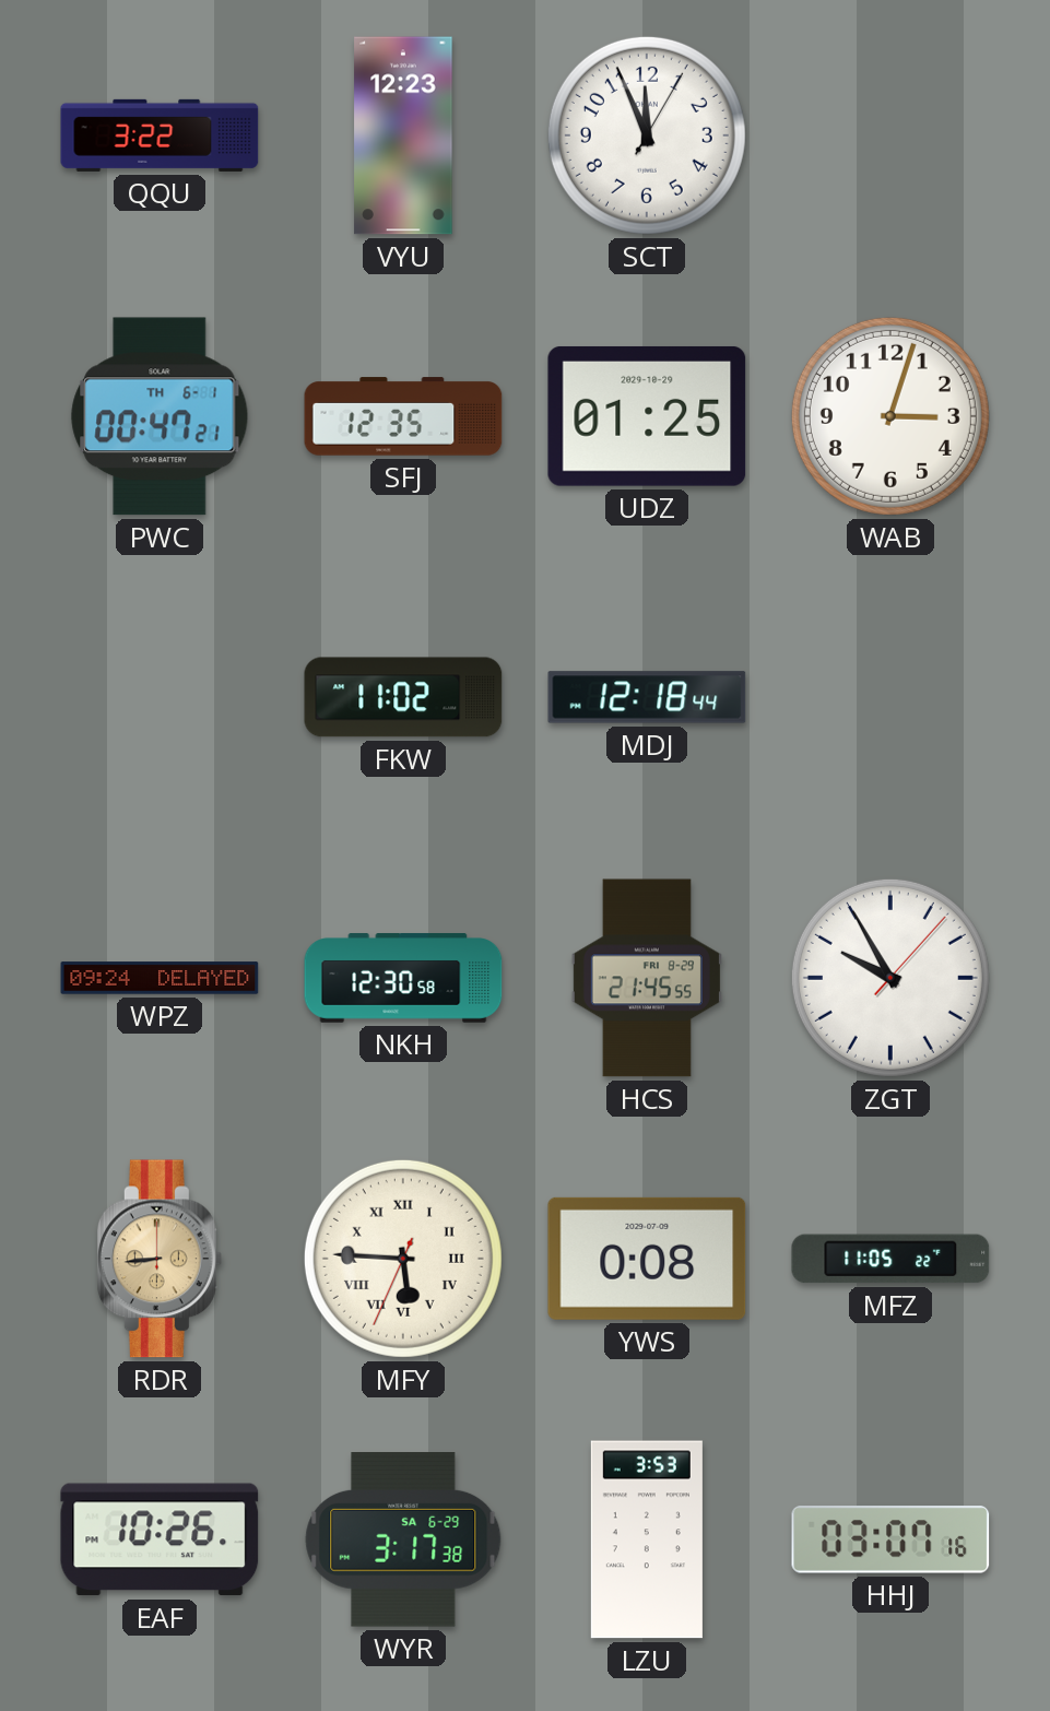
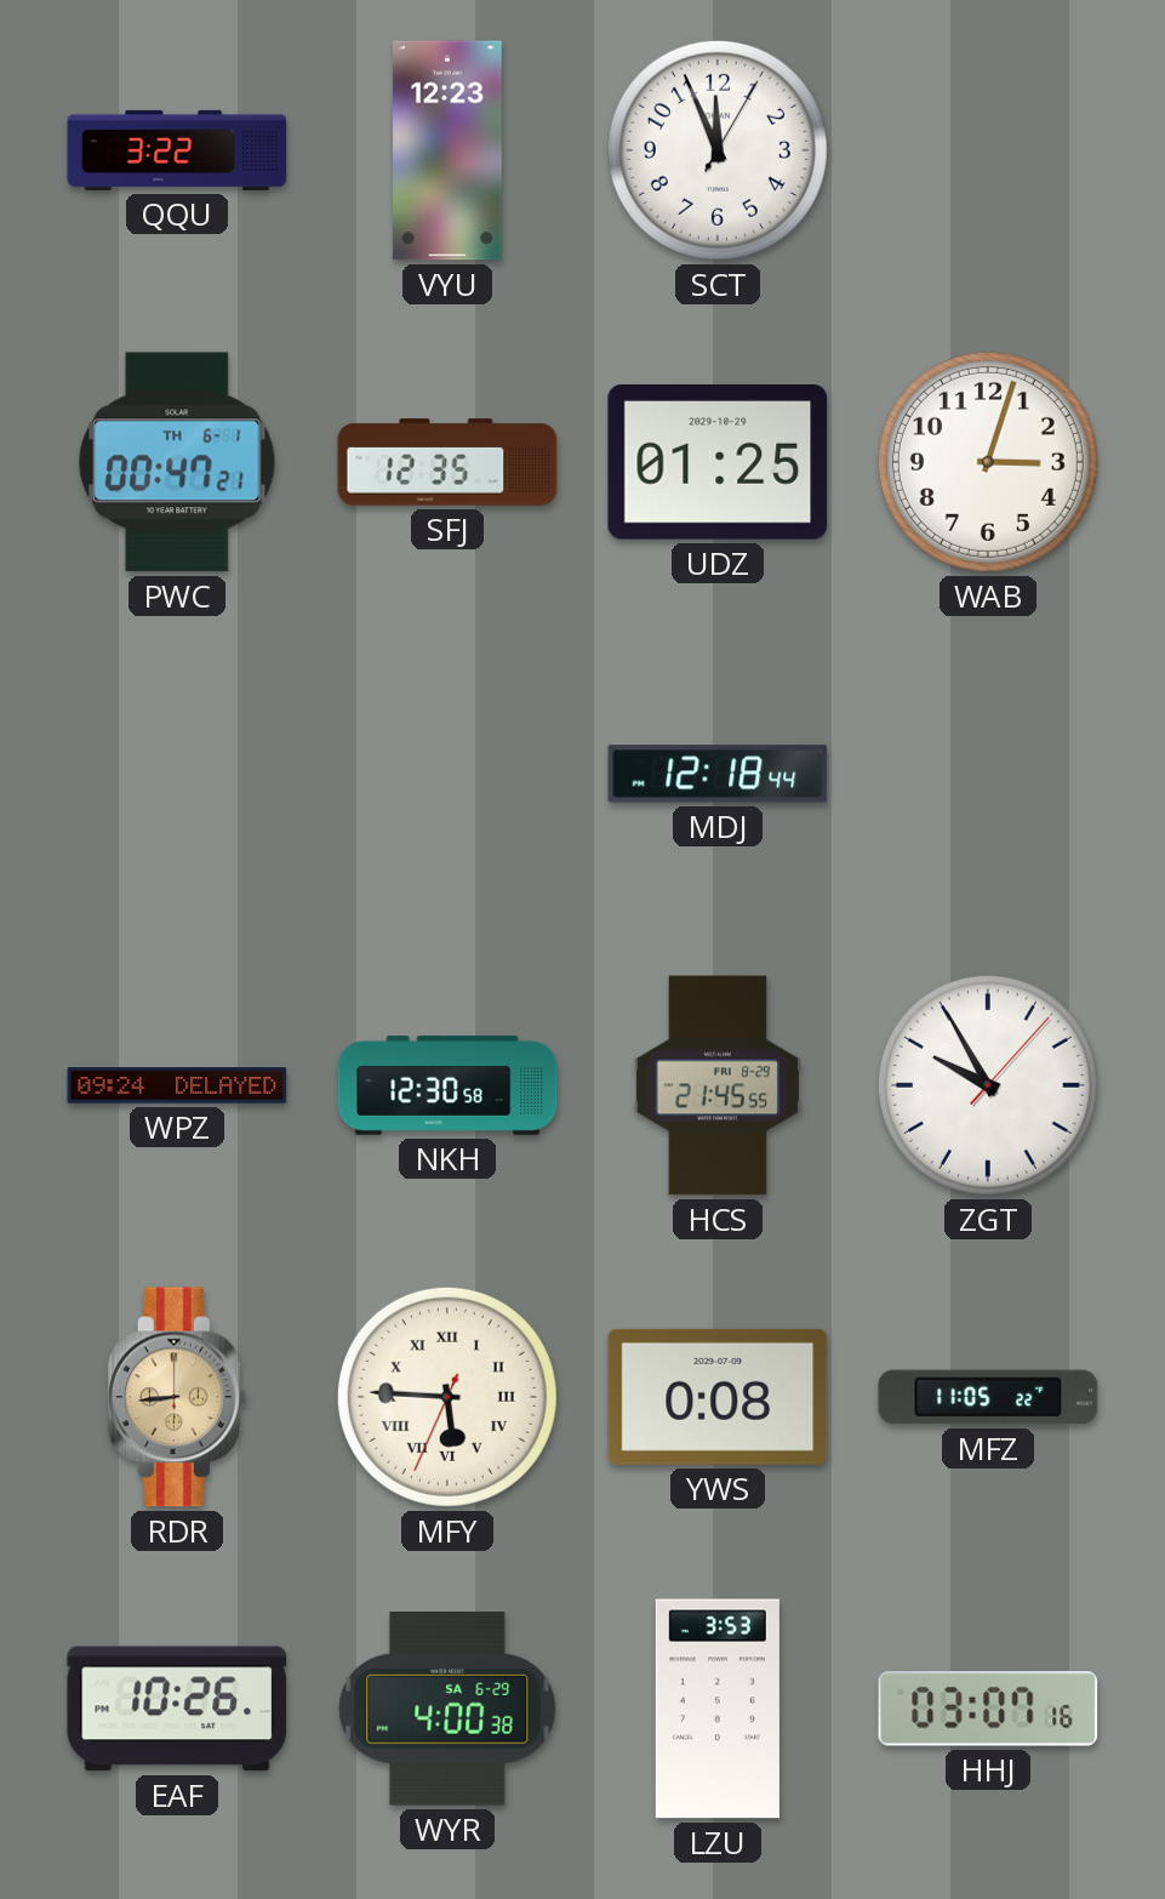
FKW: 11:02 -> none (403, 697)
WYR: 3:17 -> 4:00 (447, 1709)
